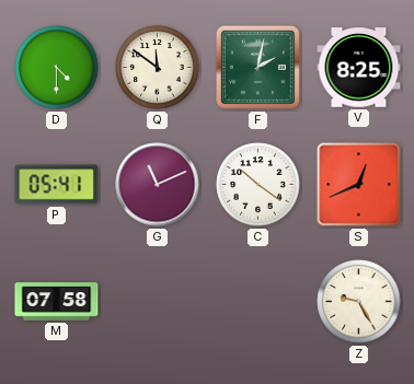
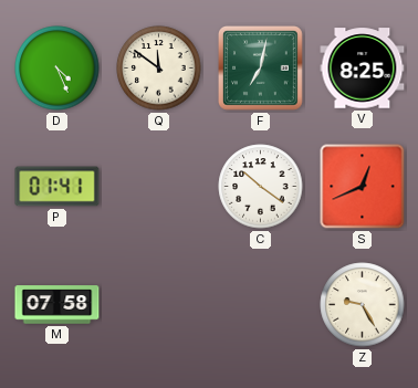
D: 4:30 -> 4:26 (58, 69)
F: 2:02 -> 7:02 (261, 69)
P: 05:41 -> 01:41 (58, 187)
G: 11:11 -> none (158, 185)
